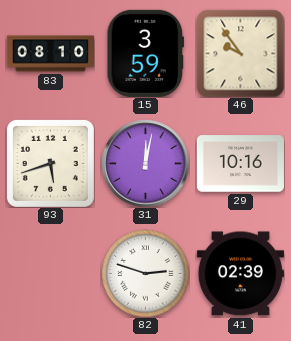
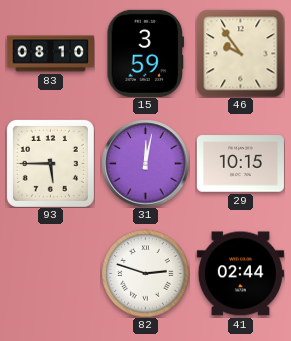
93: 5:42 -> 5:45 (50, 163)
29: 10:16 -> 10:15 (240, 164)
41: 02:39 -> 02:44 (240, 274)
